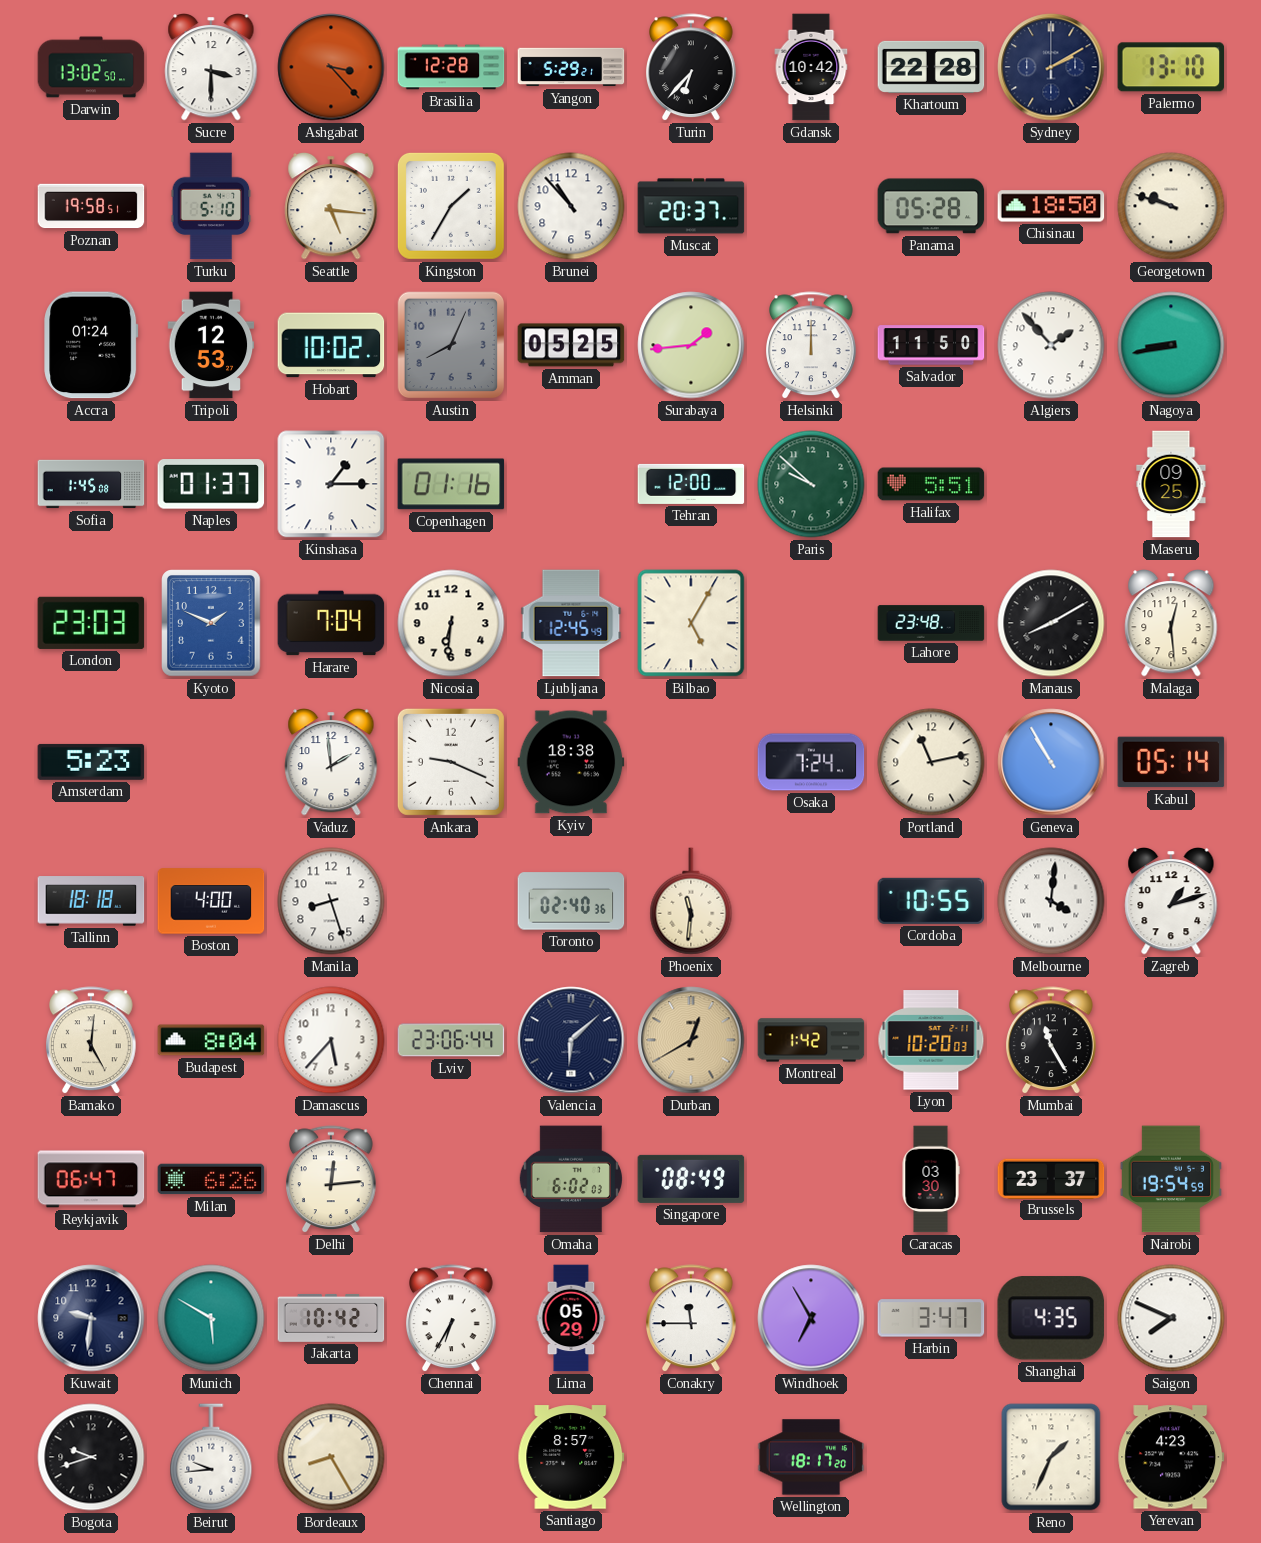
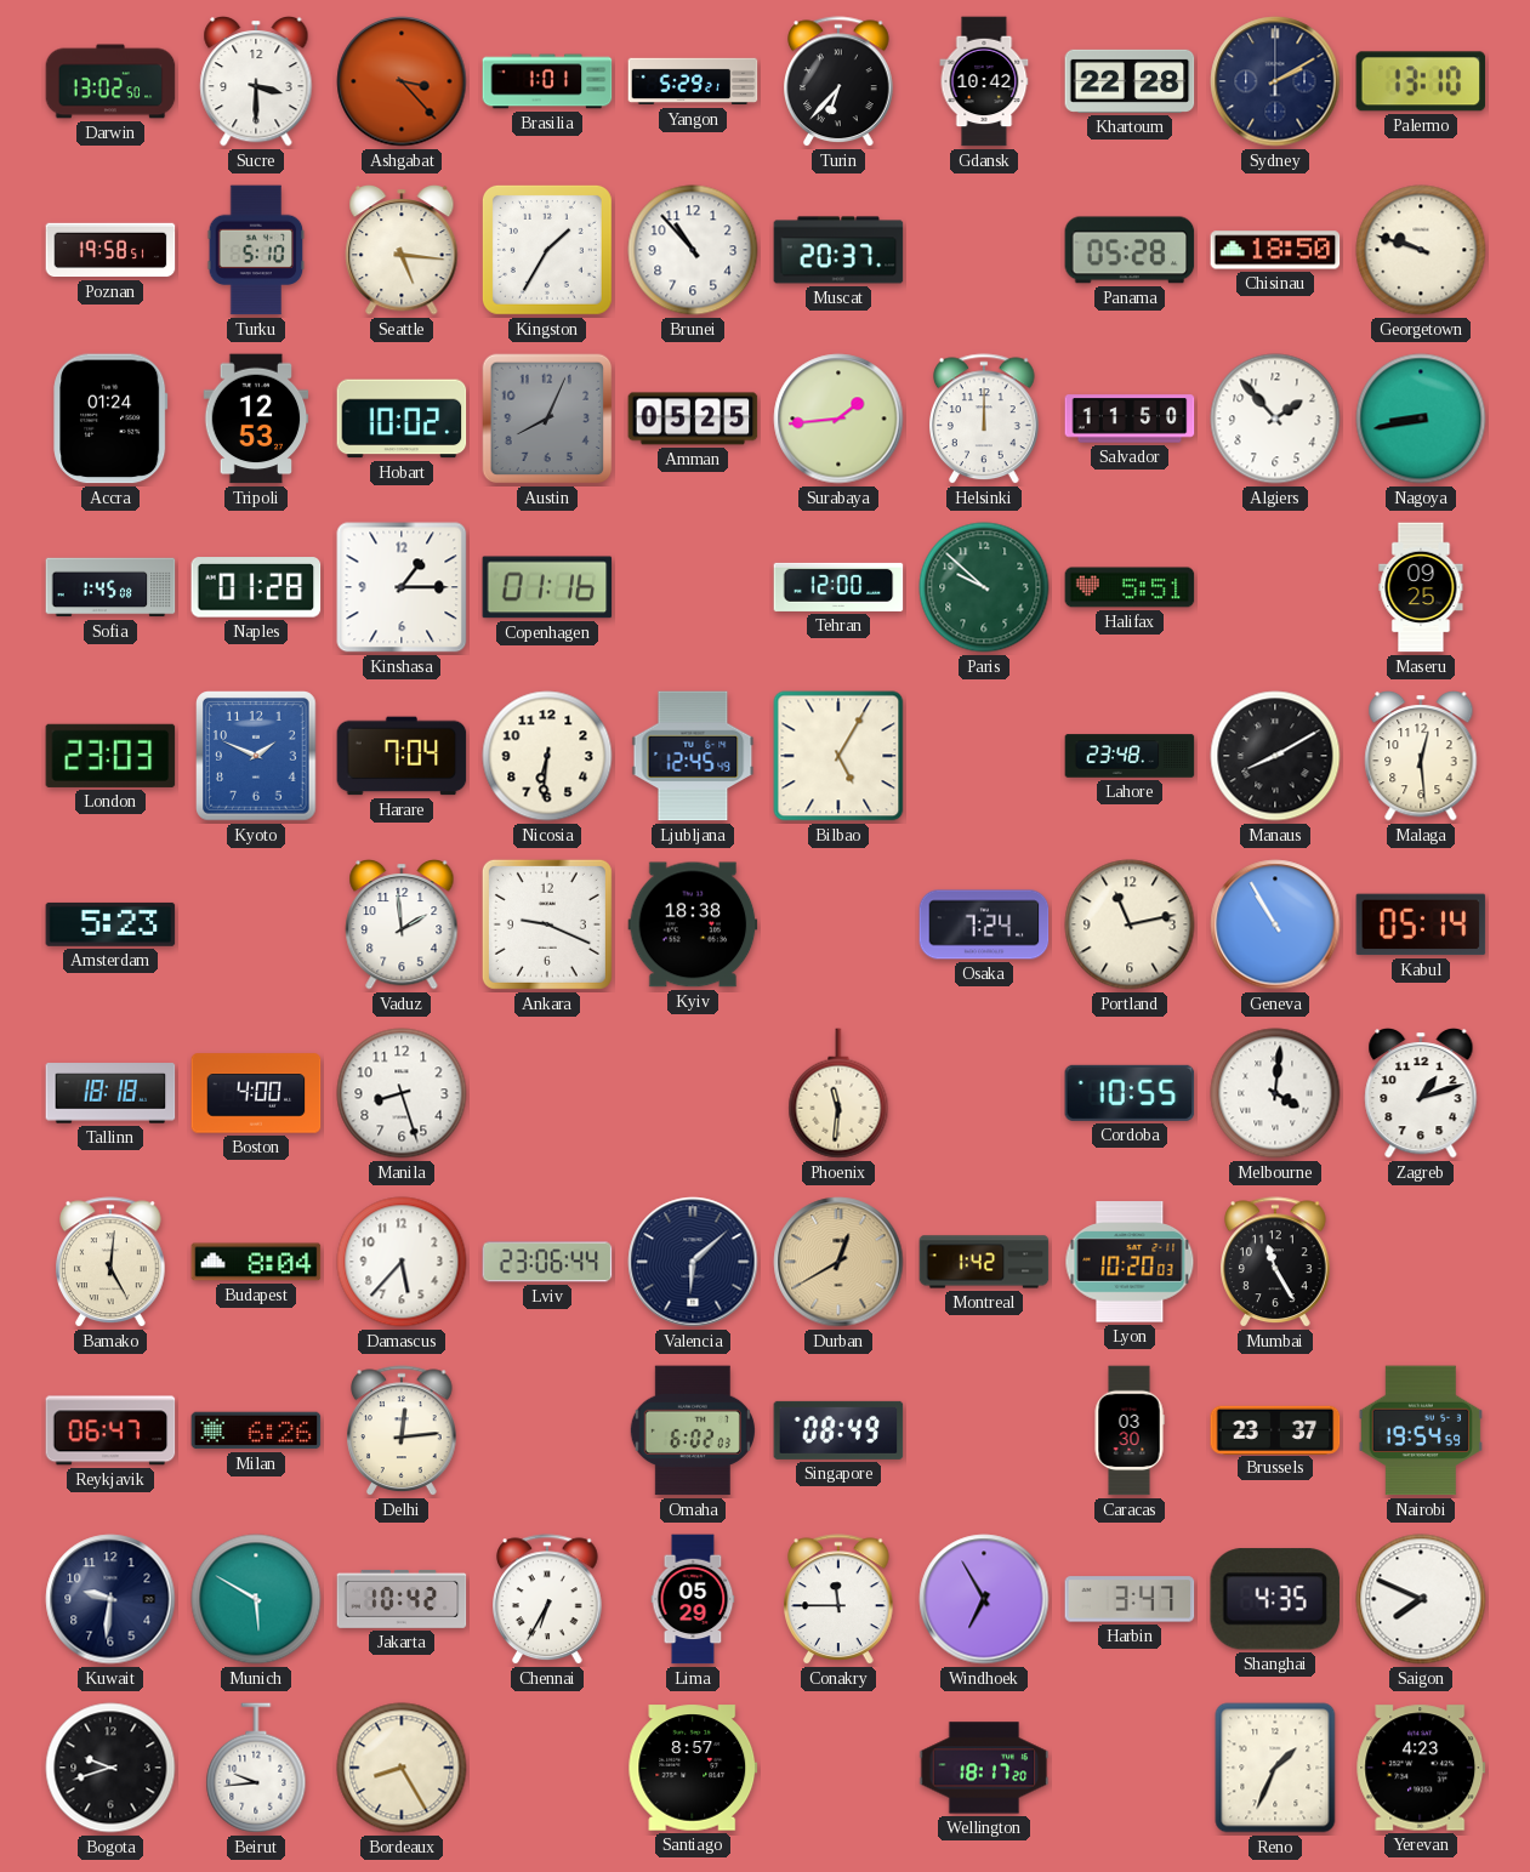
Brasilia: 12:28 -> 1:01 (547, 81)
Naples: 01:37 -> 01:28 (256, 587)
Toronto: 02:40 -> none (571, 901)
